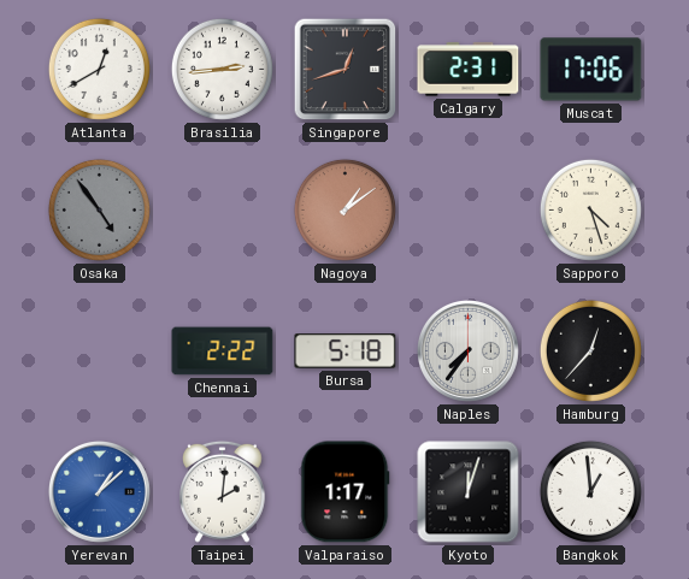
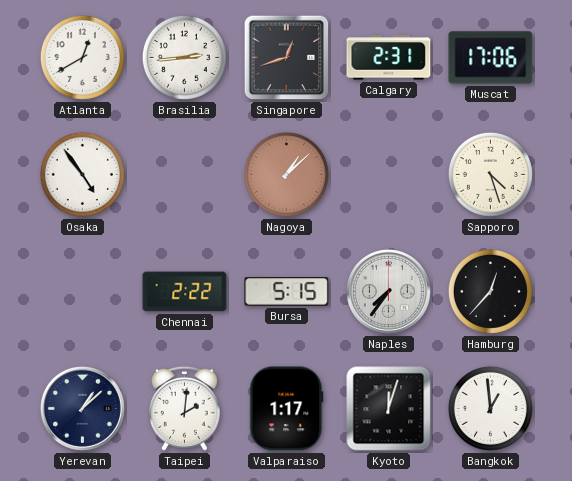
Osaka dial: grey -> white (82, 174)
Nagoya: 1:09 -> 1:08 (286, 174)
Bursa: 5:18 -> 5:15 (287, 292)
Yerevan dial: blue -> navy (82, 408)
